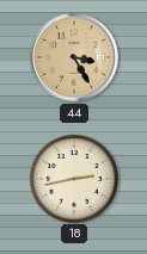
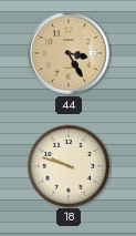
18: 2:43 -> 9:48 (67, 165)
